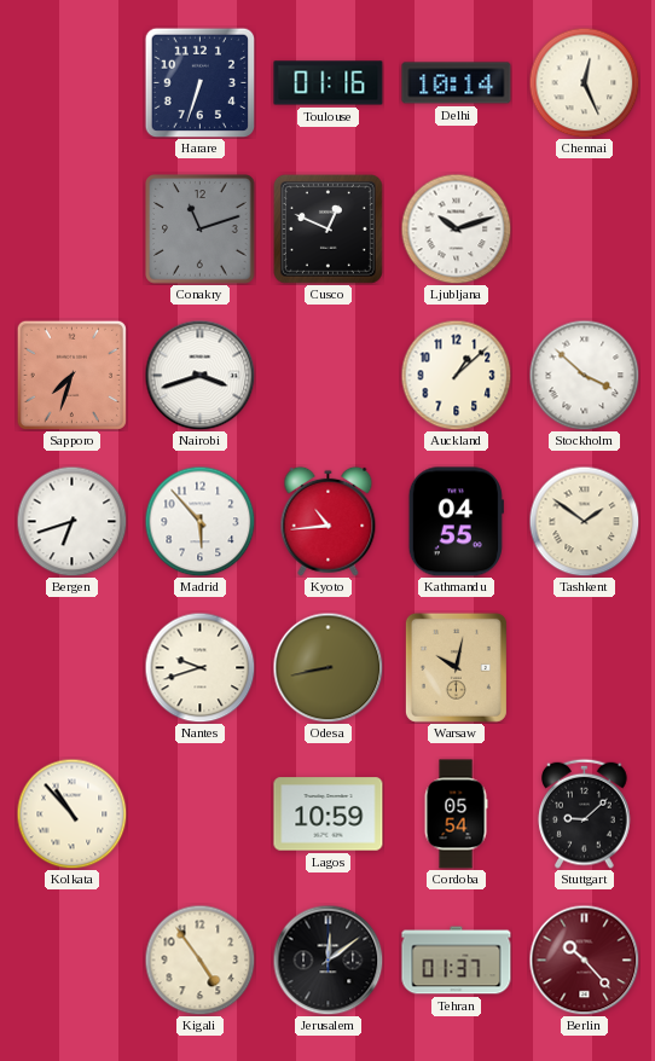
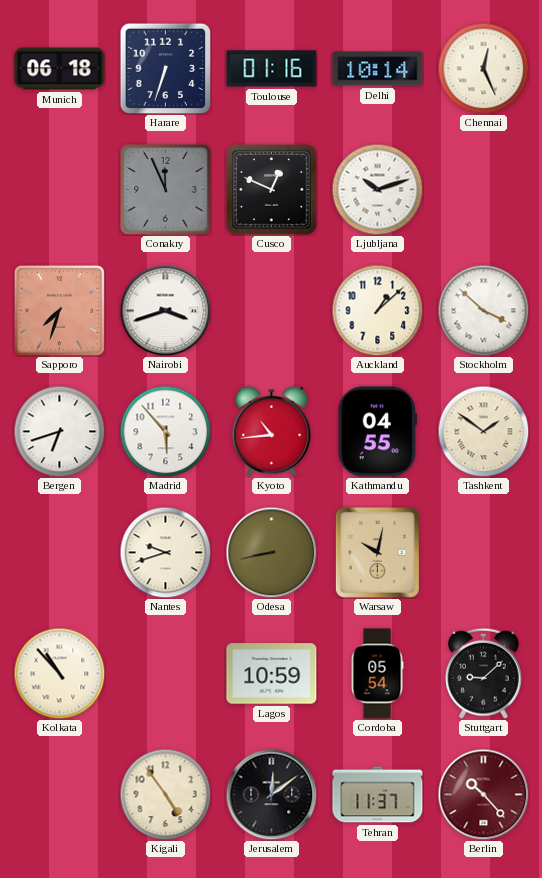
Munich: none -> 06:18 (60, 69)
Conakry: 11:12 -> 11:56 (166, 190)
Tehran: 01:37 -> 11:37 (378, 795)
